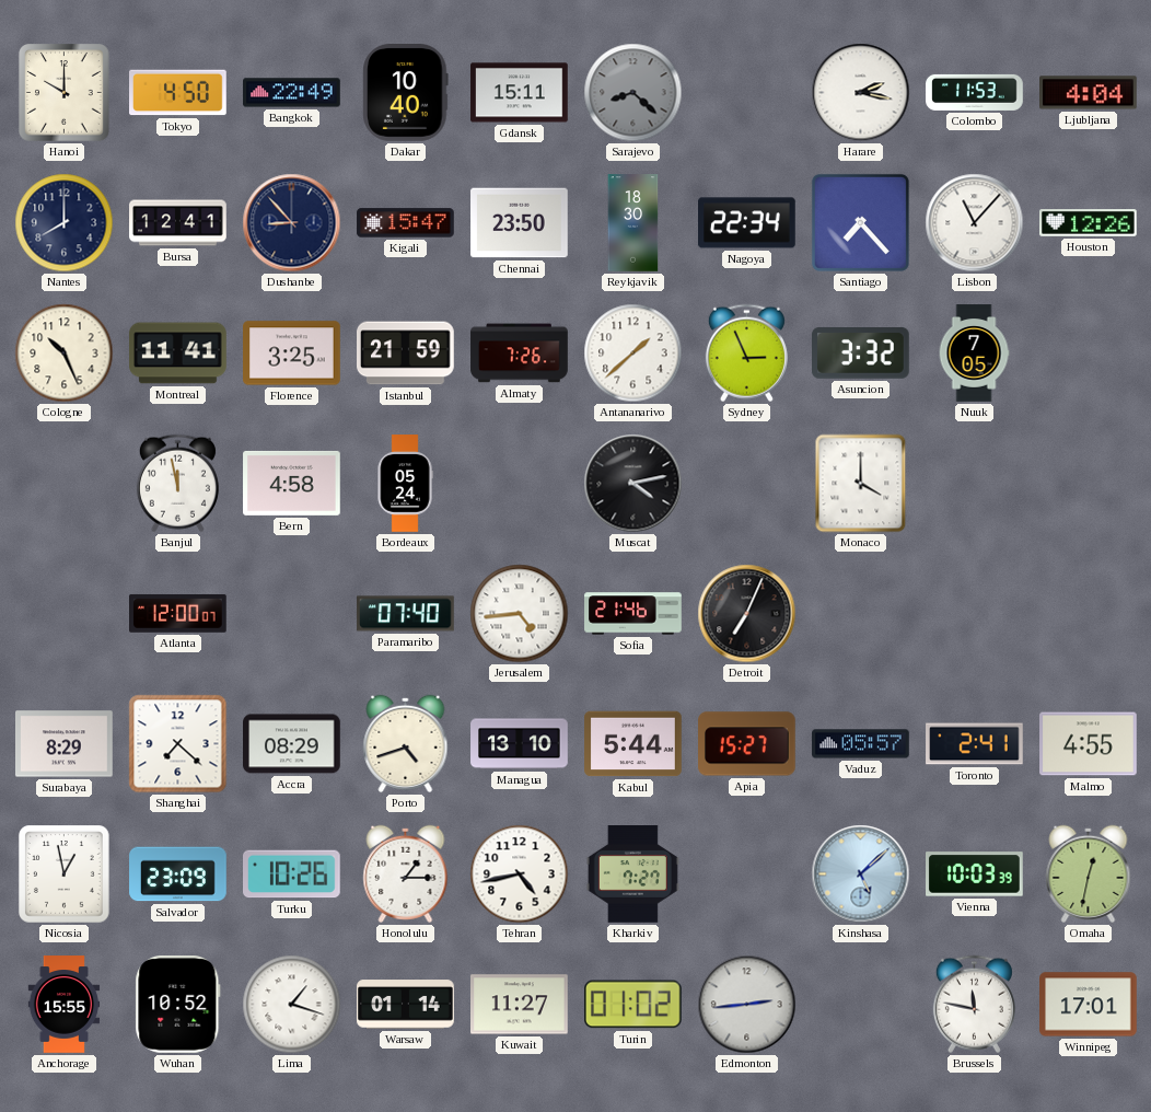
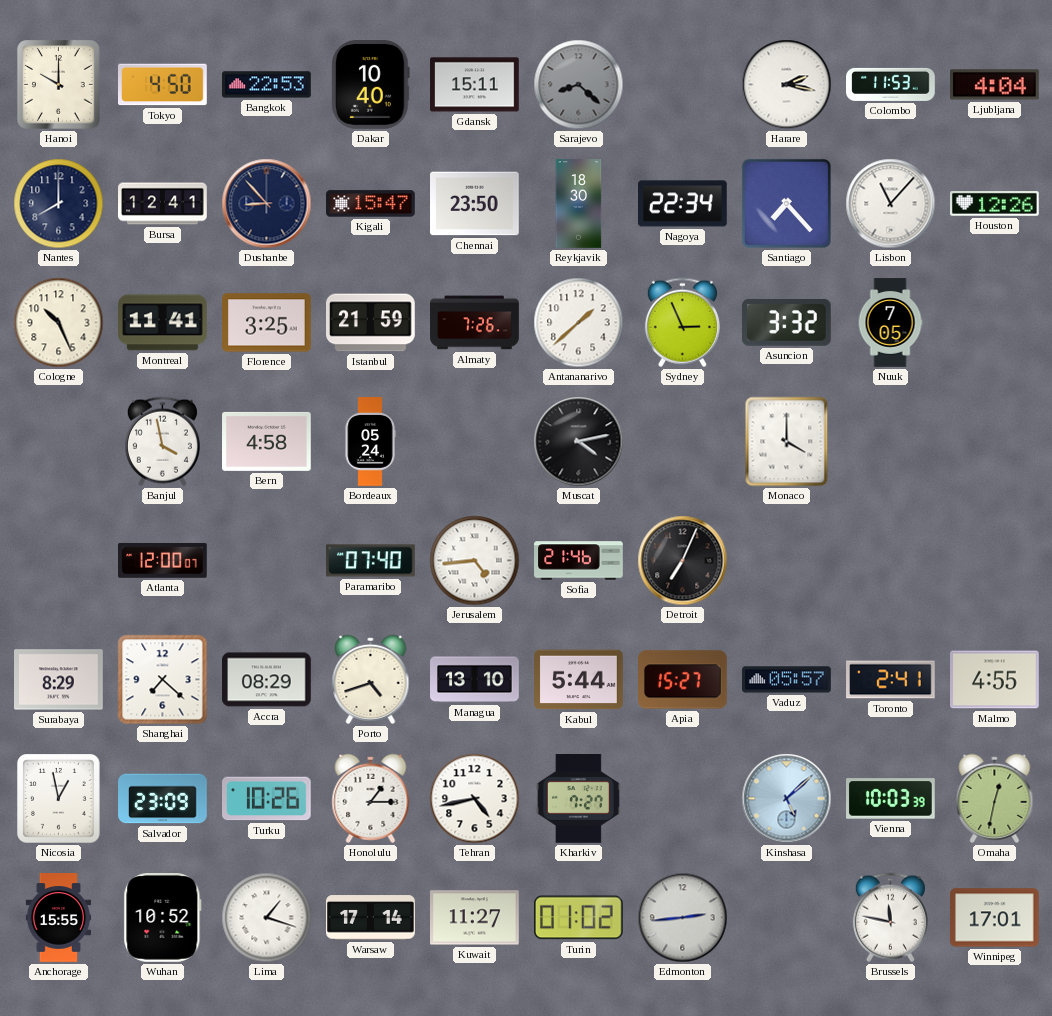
Bangkok: 22:49 -> 22:53 (267, 85)
Banjul: 11:58 -> 3:58 (162, 442)
Warsaw: 01:14 -> 17:14 (371, 918)
